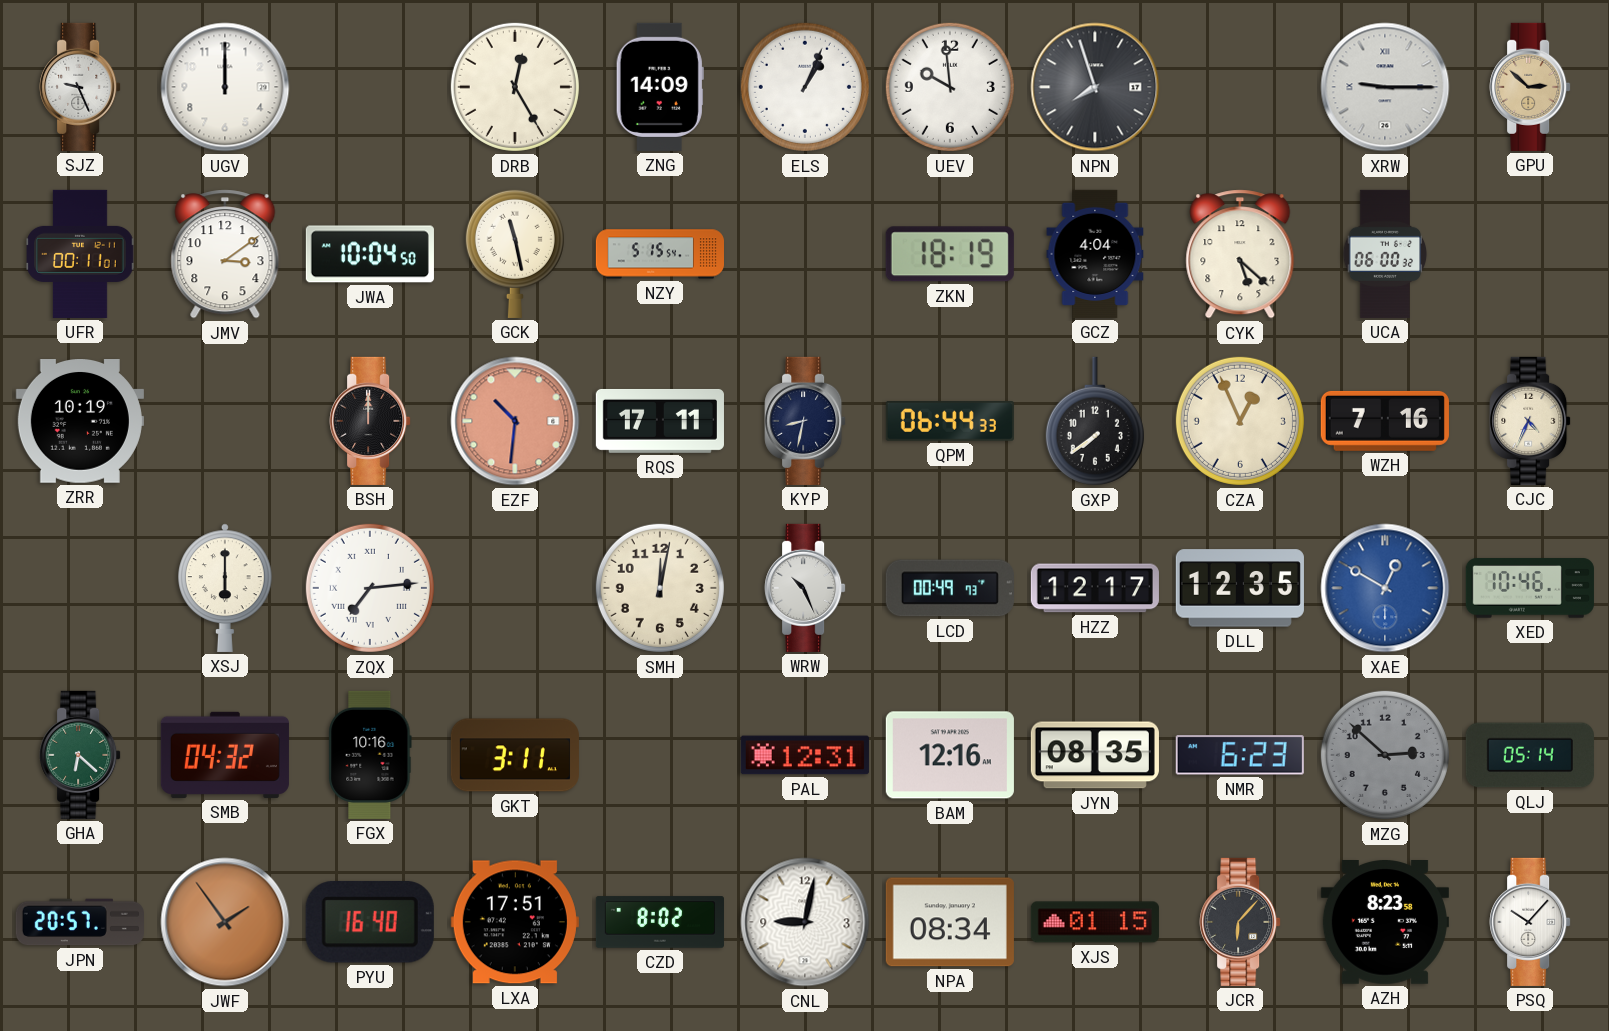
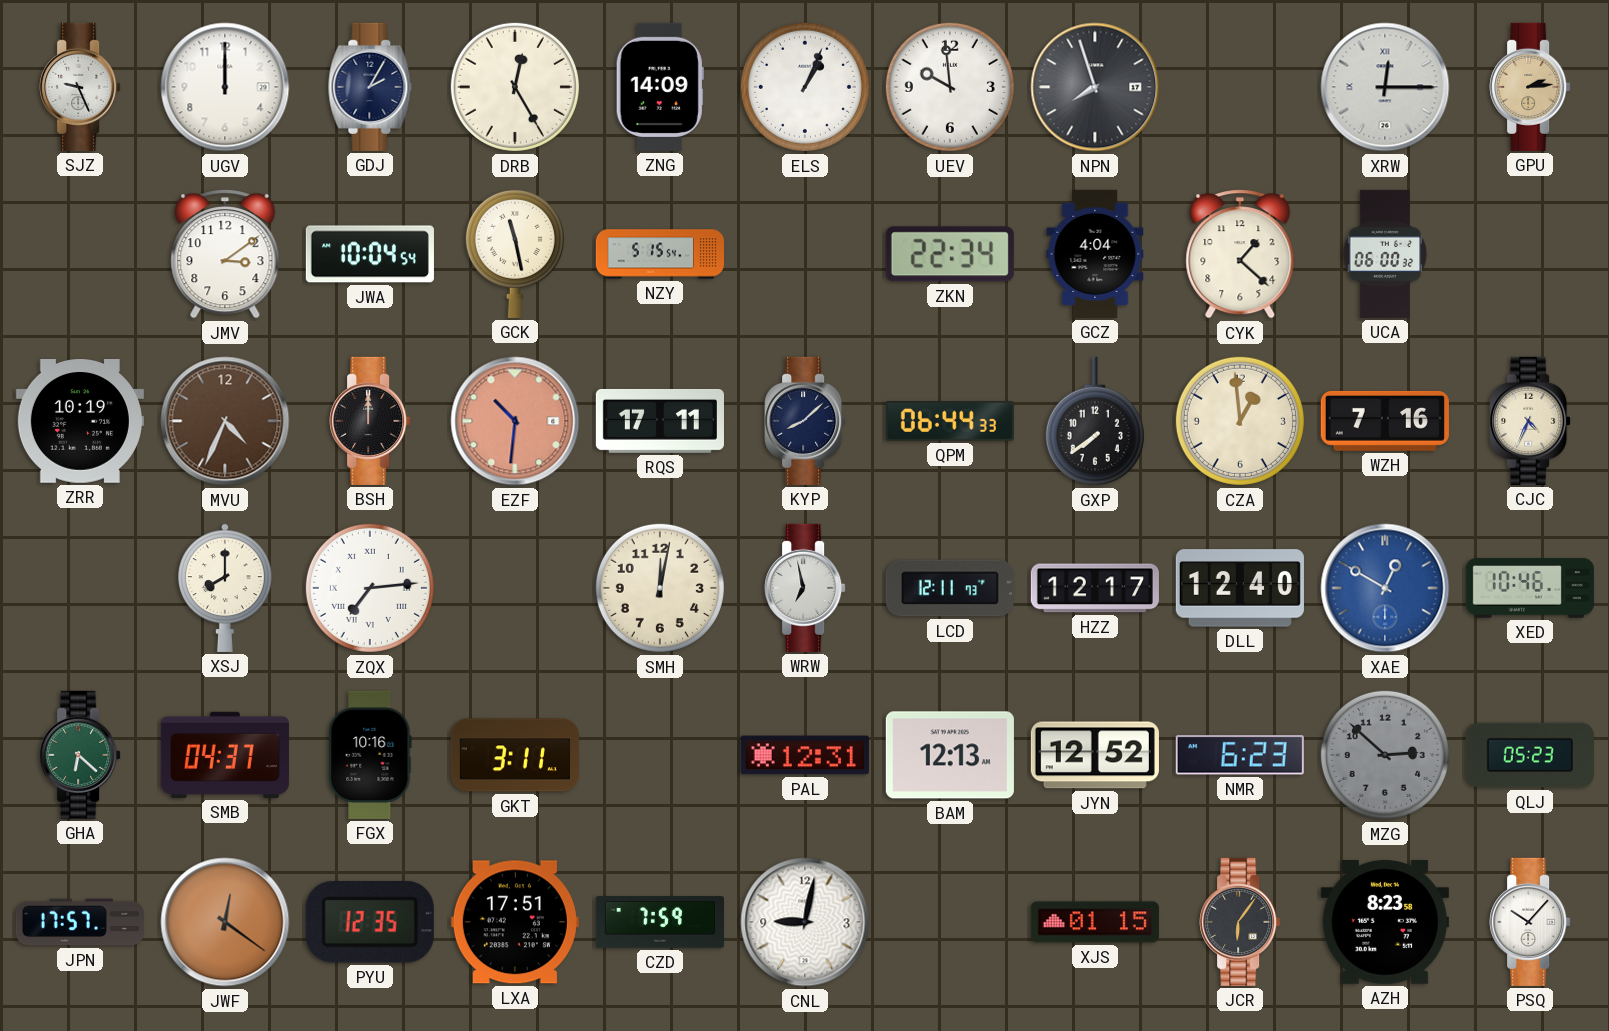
GDJ: none -> 2:05 (370, 87)
XRW: 9:15 -> 12:15 (1385, 87)
GPU: 2:52 -> 2:14 (1530, 87)
UFR: 00:11 -> none (80, 254)
JWA: 10:04:50 -> 10:04:54 (370, 254)
ZKN: 18:19 -> 22:34 (950, 254)
CYK: 5:22 -> 1:22 (1240, 254)
MVU: none -> 4:34 (225, 421)
KYP: 8:32 -> 8:08 (805, 421)
CZA: 12:56 -> 12:59 (1240, 421)
XSJ: 6:00 -> 8:00 (226, 588)
WRW: 10:26 -> 6:58 (805, 588)
LCD: 00:49 -> 12:11 (950, 588)
DLL: 12:35 -> 12:40 (1240, 588)
SMB: 04:32 -> 04:37 (225, 755)
BAM: 12:16 -> 12:13 (950, 755)
JYN: 08:35 -> 12:52 (1095, 755)
QLJ: 05:14 -> 05:23 (1530, 755)
JPN: 20:57 -> 17:57 (80, 922)
JWF: 1:54 -> 12:21 (225, 922)
PYU: 16:40 -> 12:35 (370, 922)
CZD: 8:02 -> 7:59 (660, 922)
NPA: 08:34 -> none (950, 922)
JCR: 6:07 -> 6:06 (1240, 922)
